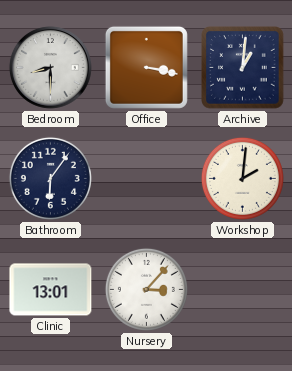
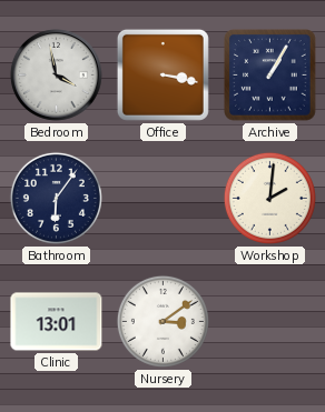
Bedroom: 8:30 -> 3:58 (56, 74)
Archive: 1:01 -> 1:05 (270, 76)
Nursery: 3:07 -> 3:09 (162, 321)
